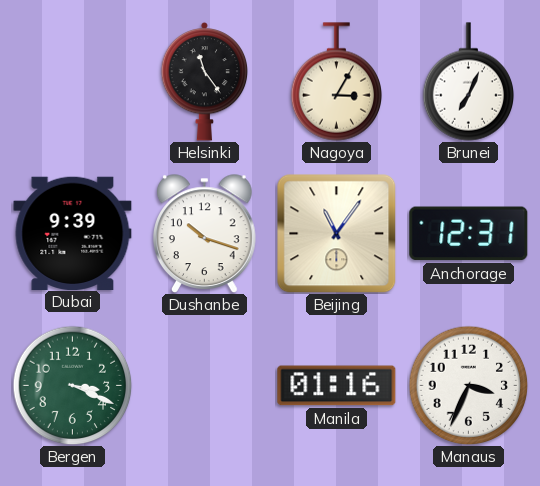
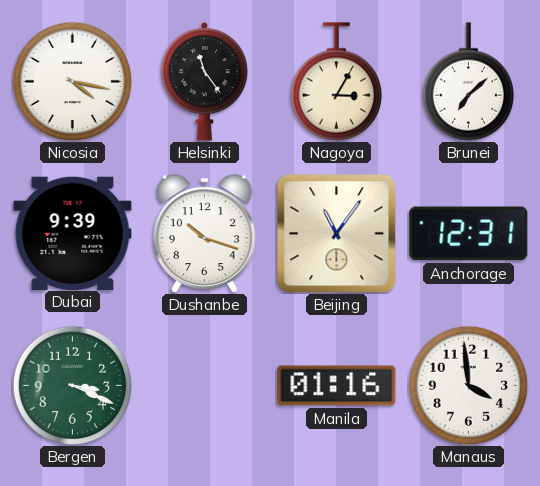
Nicosia: none -> 4:17 (72, 81)
Brunei: 7:04 -> 7:08 (469, 82)
Manaus: 3:34 -> 3:59 (468, 385)
